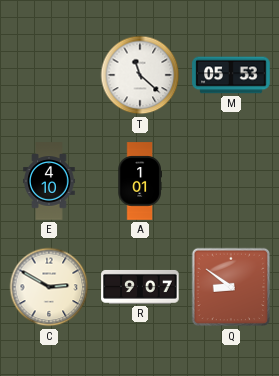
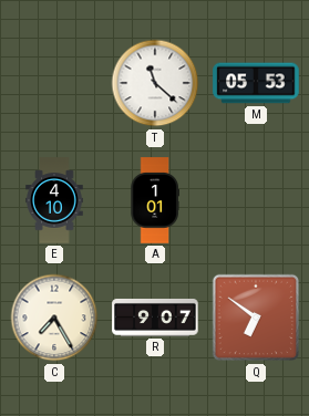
C: 2:50 -> 7:25 (54, 318)
Q: 8:51 -> 6:51 (256, 318)
